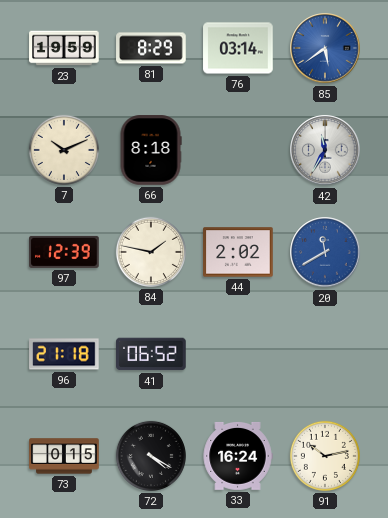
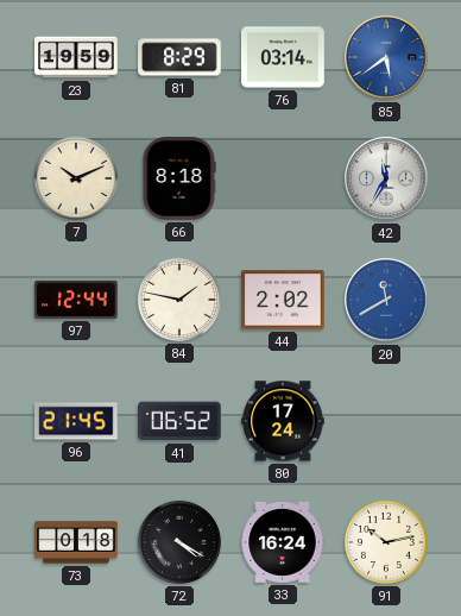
97: 12:39 -> 12:44 (76, 300)
96: 21:18 -> 21:45 (76, 421)
80: none -> 17:24 (283, 421)
73: 0:15 -> 0:18 (76, 542)
